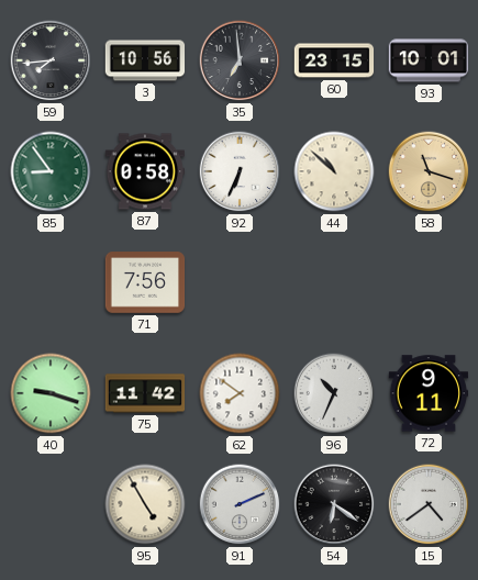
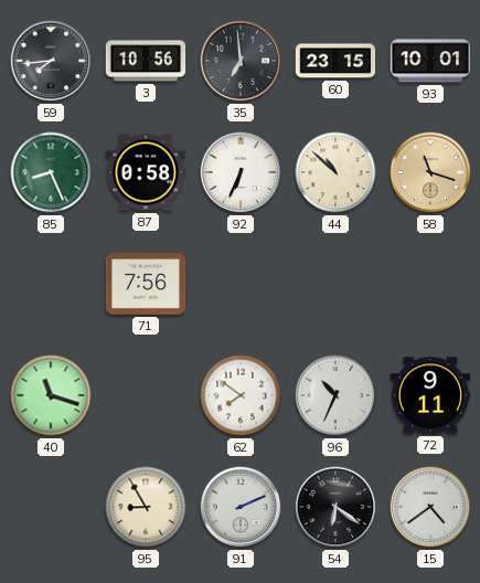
85: 8:54 -> 8:26 (51, 172)
40: 9:18 -> 11:18 (51, 395)
75: 11:42 -> none (145, 393)
95: 4:55 -> 8:55 (146, 507)
